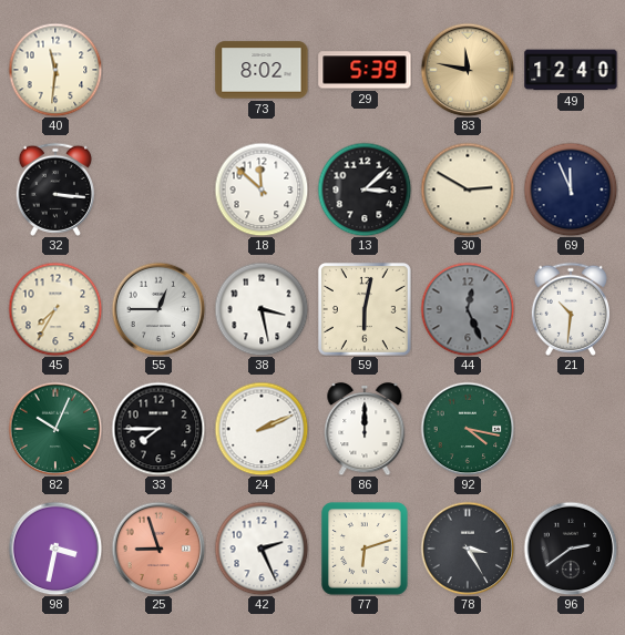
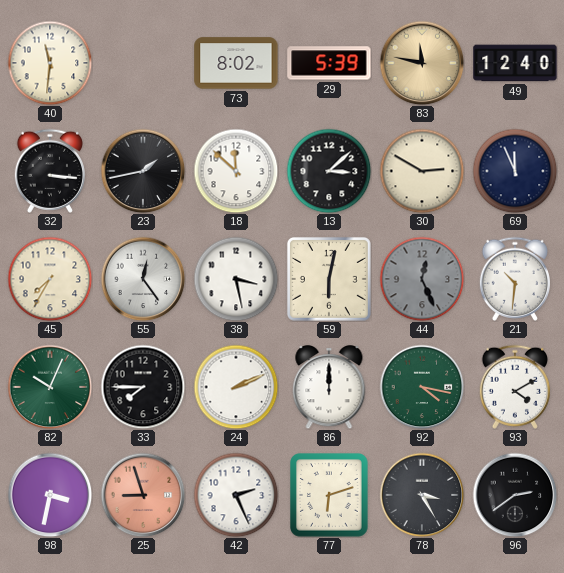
23: none -> 1:43 (143, 171)
55: 12:45 -> 12:24 (143, 279)
93: none -> 4:10 (515, 387)
